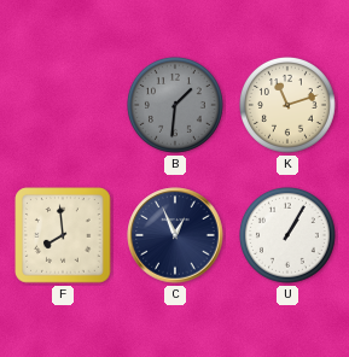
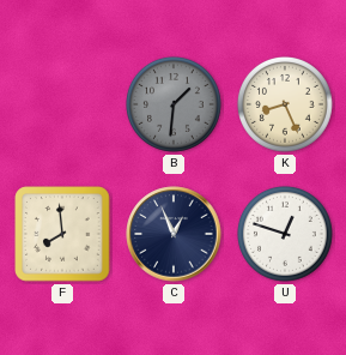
K: 11:12 -> 8:26 (286, 104)
U: 1:05 -> 12:48 (286, 234)
